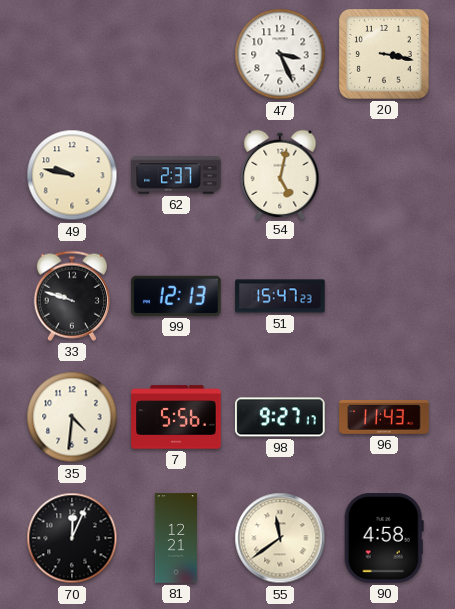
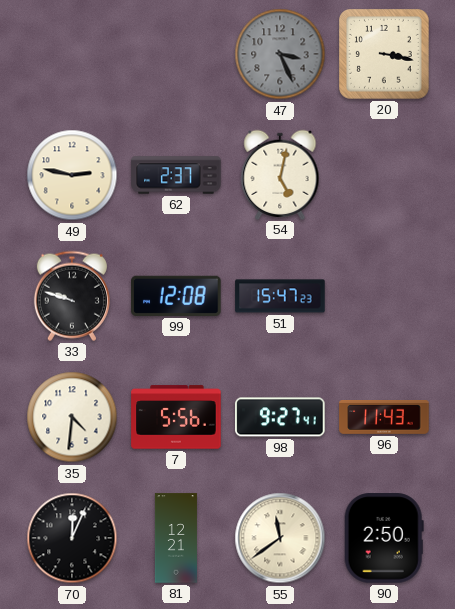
47 dial: white -> grey (280, 54)
49: 9:47 -> 2:47 (72, 175)
99: 12:13 -> 12:08 (176, 296)
98: 9:27:17 -> 9:27:41 (280, 417)
90: 4:58 -> 2:50 (384, 538)
